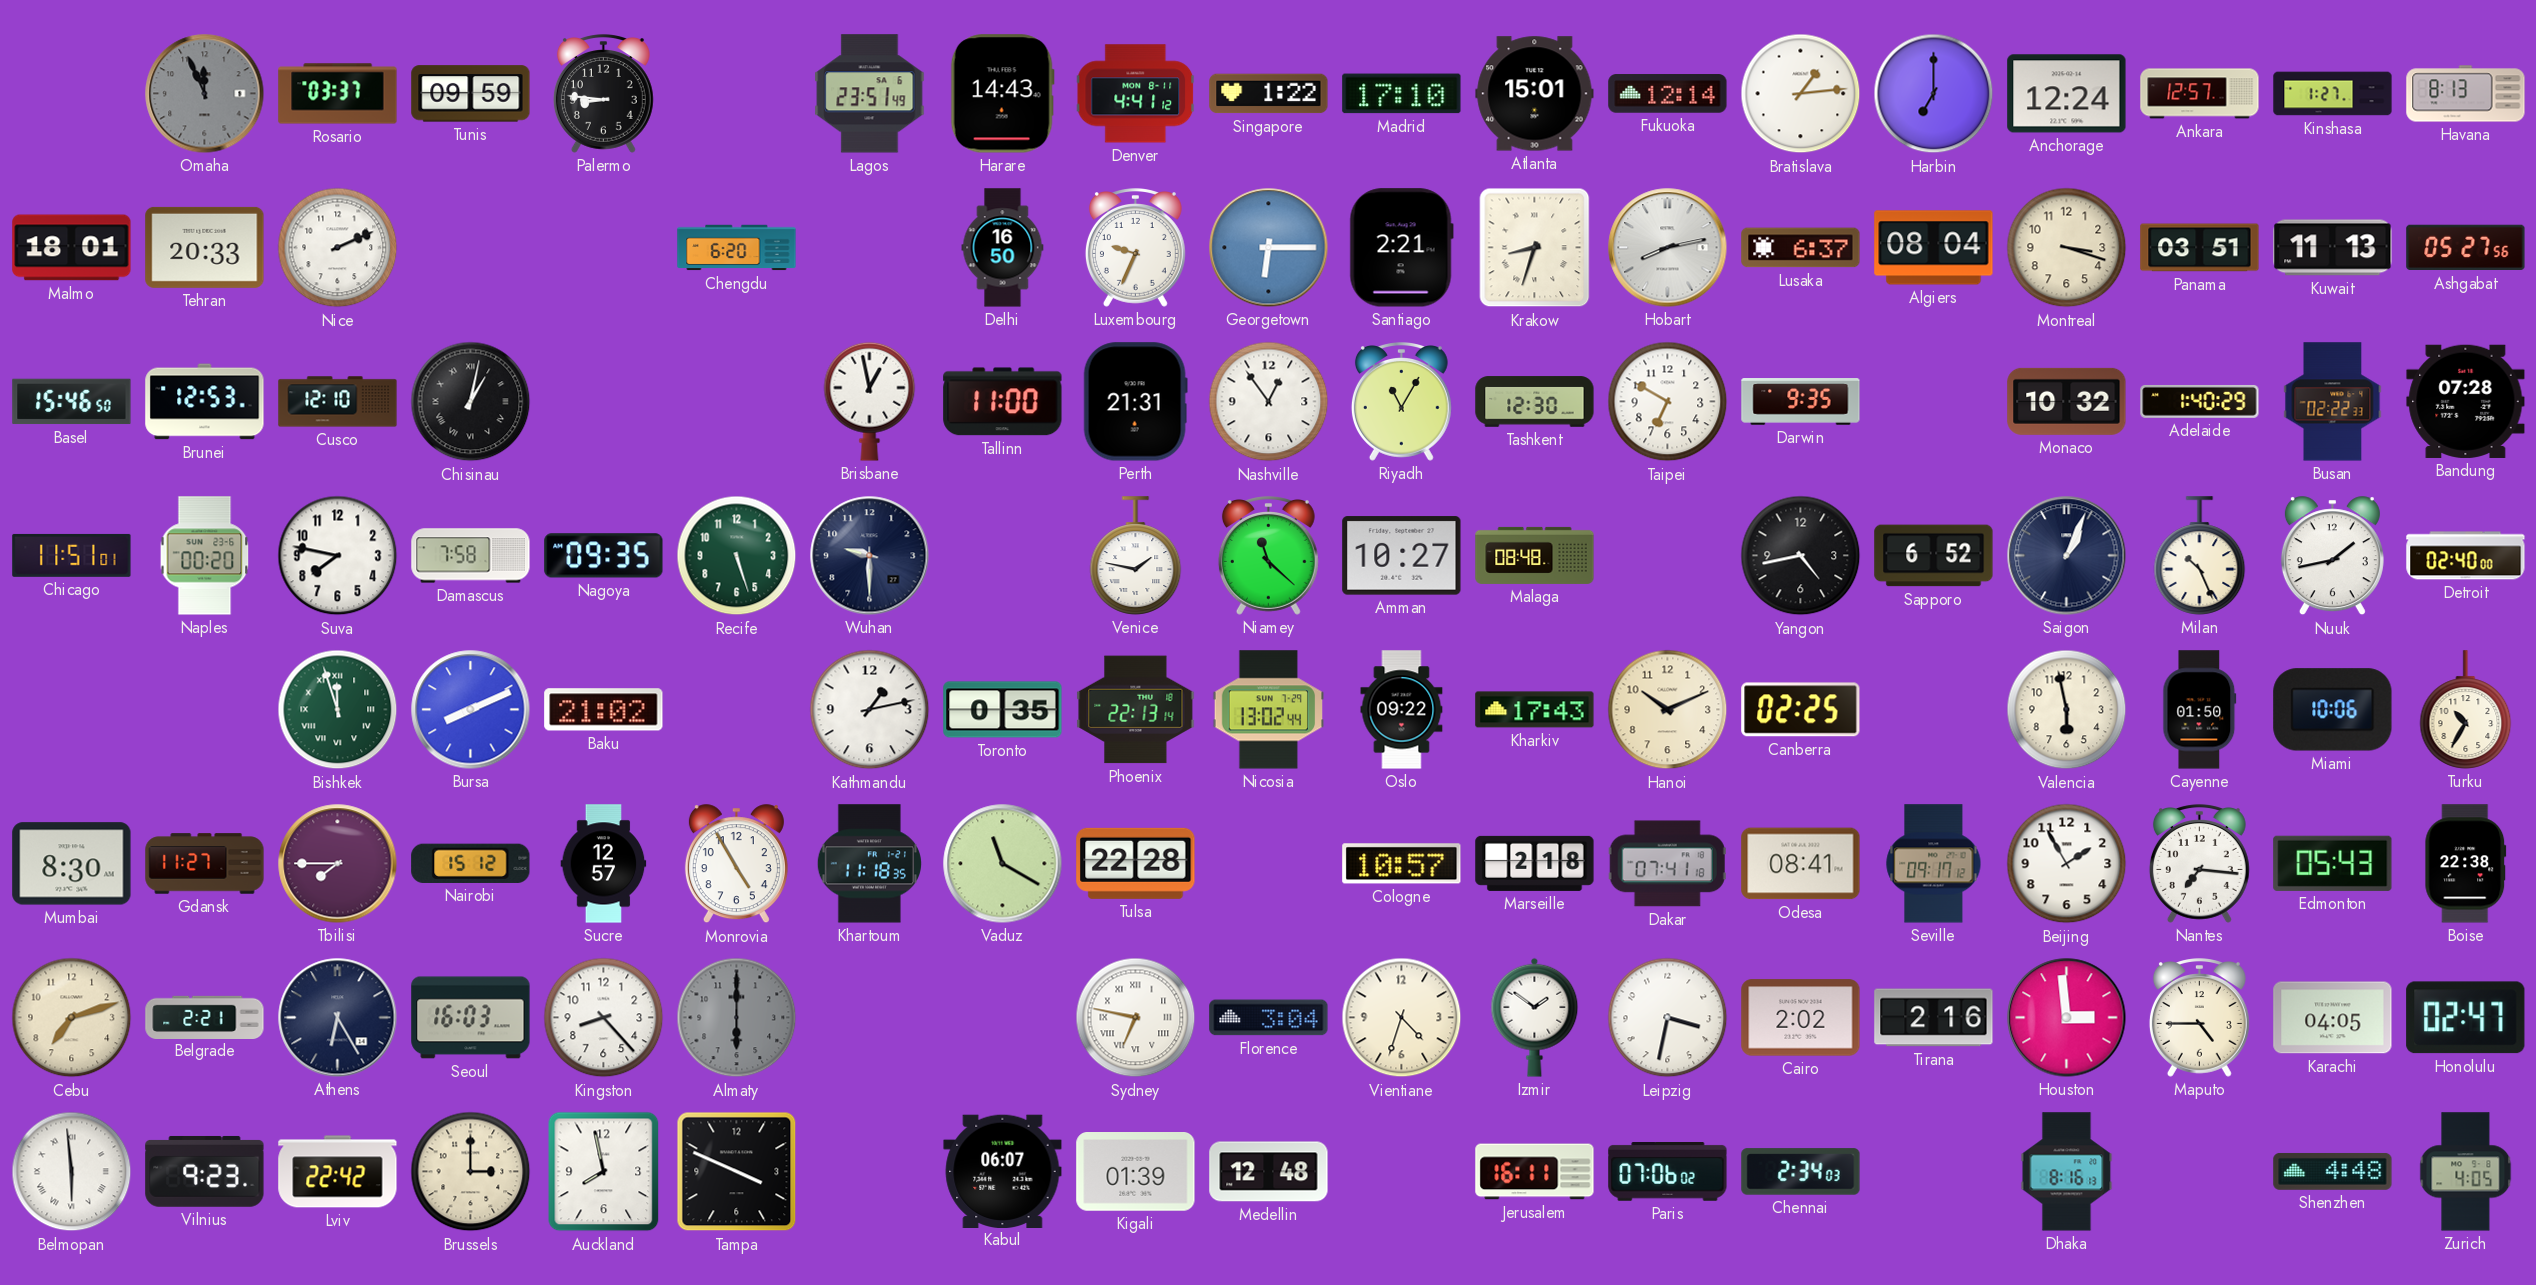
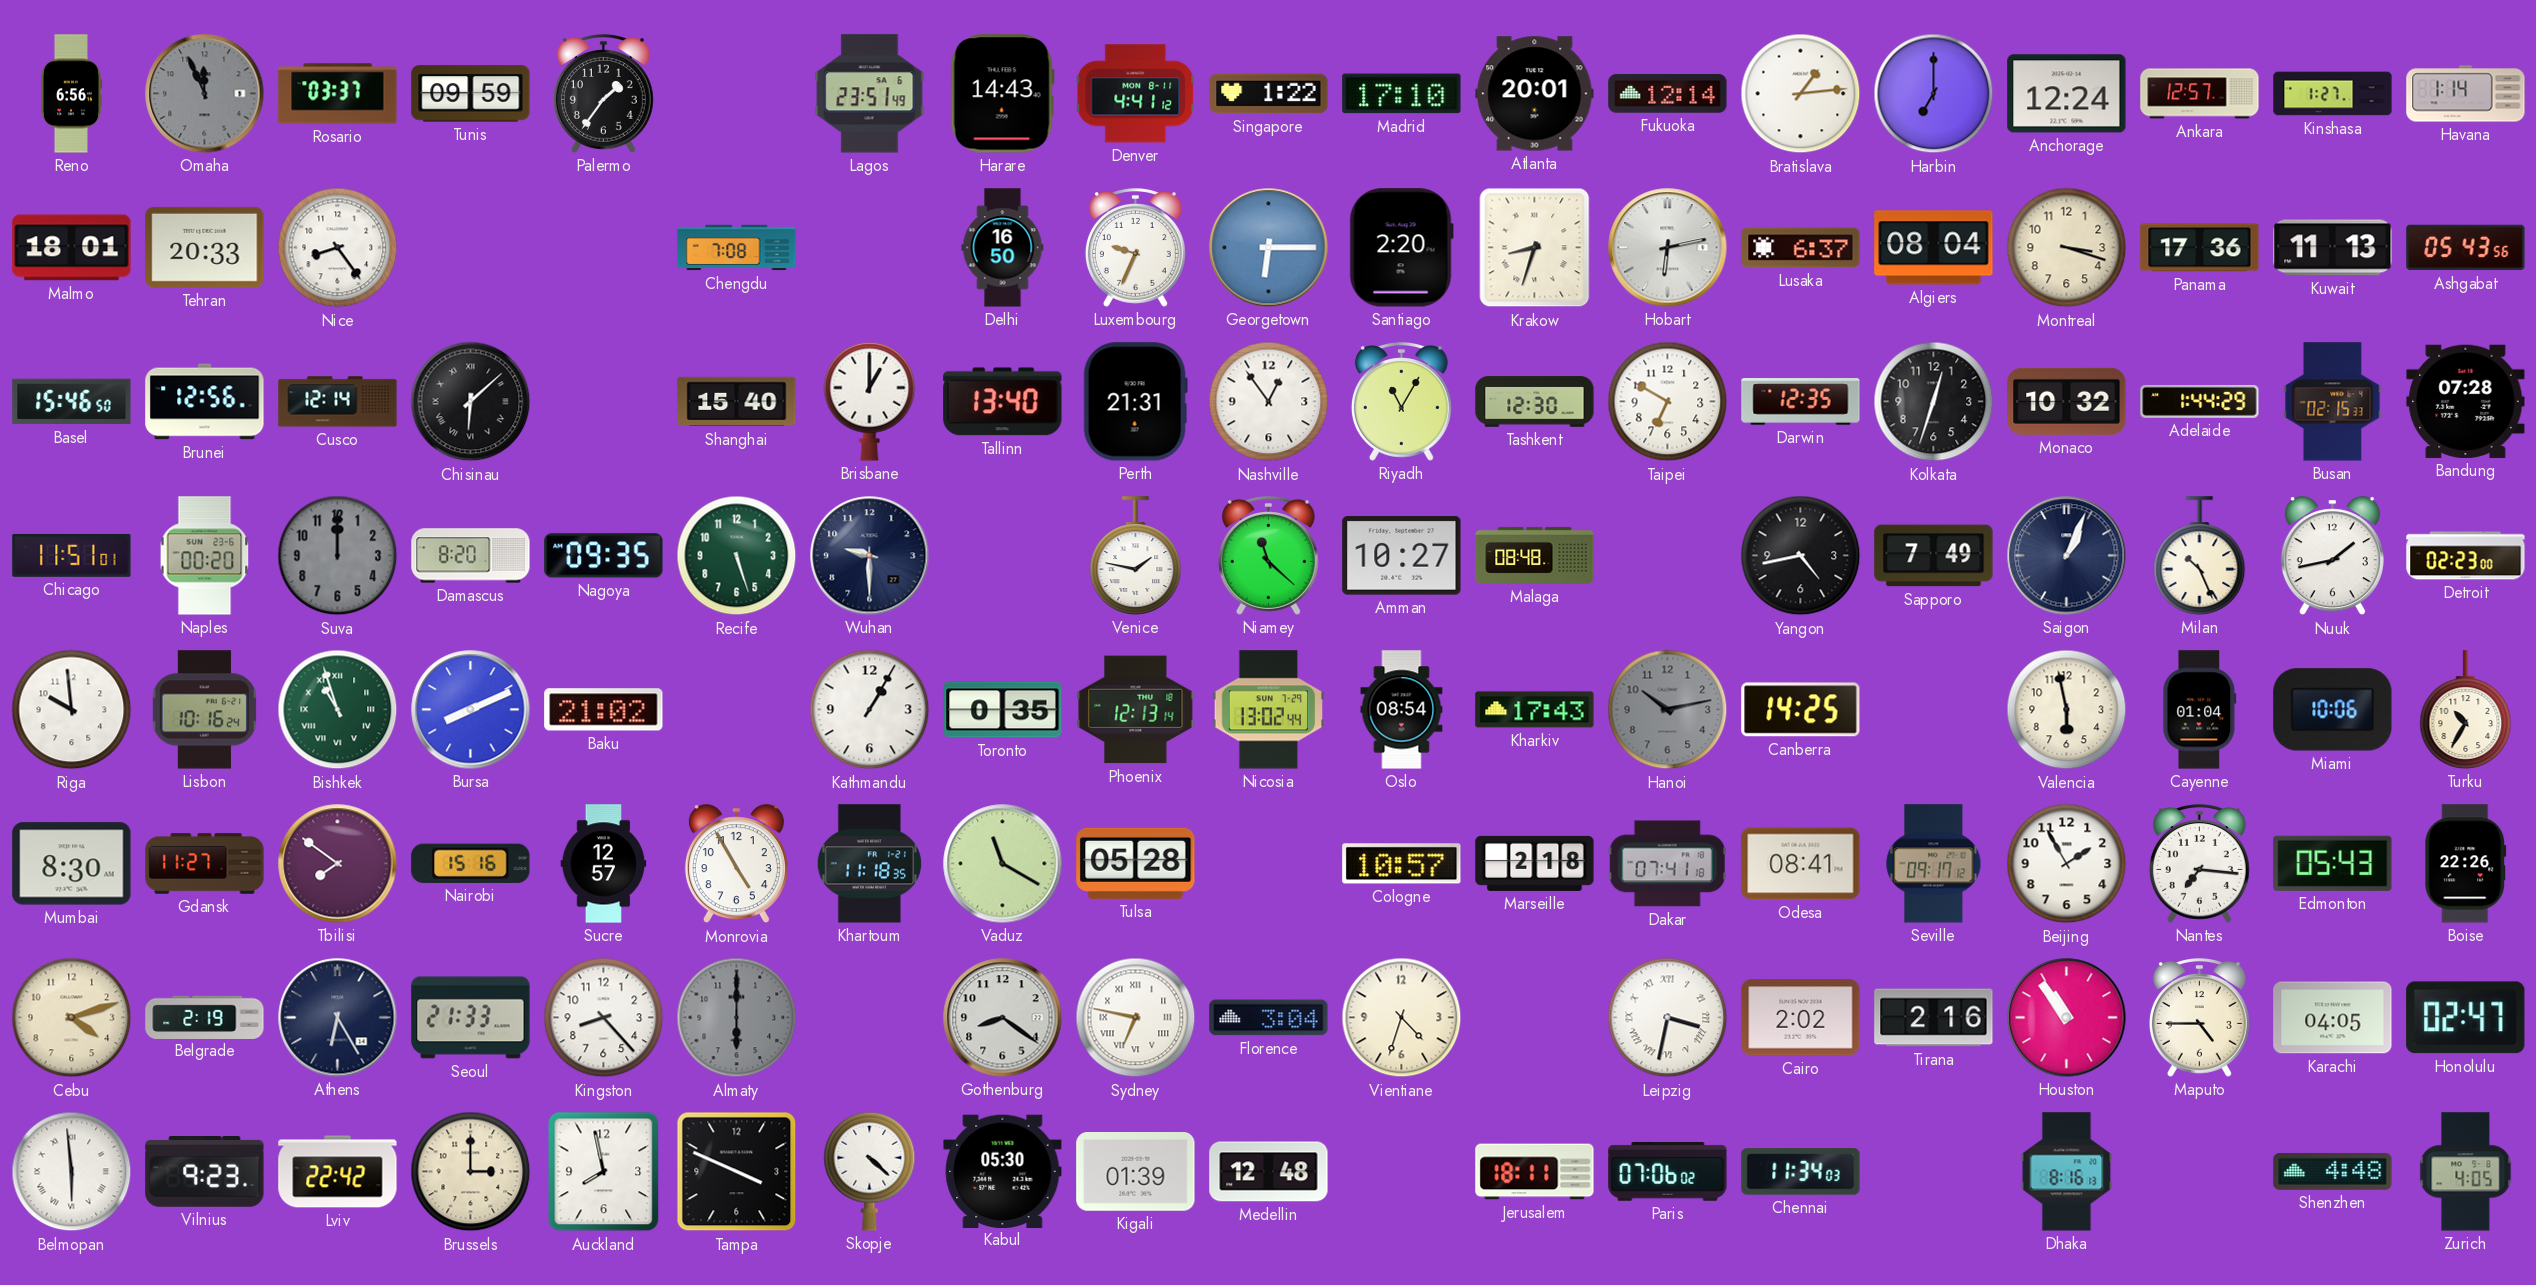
Reno: none -> 6:56 (70, 94)
Palermo: 8:46 -> 1:36 (603, 94)
Atlanta: 15:01 -> 20:01 (1535, 94)
Havana: 8:13 -> 1:14 (2466, 94)
Nice: 2:11 -> 8:24 (338, 248)
Chengdu: 6:20 -> 7:08 (737, 248)
Santiago: 2:21 -> 2:20 (1401, 248)
Hobart: 8:13 -> 6:13 (1668, 248)
Panama: 03:51 -> 17:36 (2200, 248)
Ashgabat: 05:27 -> 05:43 (2466, 248)
Brunei: 12:53 -> 12:56 (205, 402)
Cusco: 12:10 -> 12:14 (338, 402)
Chisinau: 1:02 -> 6:08 (471, 402)
Shanghai: none -> 15:40 (737, 402)
Brisbane: 12:58 -> 1:00 (870, 401)
Tallinn: 11:00 -> 13:40 (1003, 402)
Darwin: 9:35 -> 12:35 (1801, 402)
Kolkata: none -> 12:33 (1934, 402)
Adelaide: 1:40 -> 1:44 (2200, 401)
Busan: 02:22 -> 02:15 (2333, 402)
Suva: 7:47 -> 12:00 (338, 556)
Suva dial: white -> grey (338, 556)
Damascus: 7:58 -> 8:20 (471, 556)
Sapporo: 6:52 -> 7:49 (1934, 556)
Detroit: 02:40 -> 02:23 (2466, 556)
Riga: none -> 9:59 (72, 710)
Lisbon: none -> 10:16 (204, 710)
Bishkek: 11:57 -> 10:57 (338, 710)
Kathmandu: 1:13 -> 1:05 (870, 710)
Phoenix: 22:13 -> 12:13 (1136, 710)
Oslo: 09:22 -> 08:54 (1402, 710)
Hanoi: 10:11 -> 10:13 (1668, 710)
Hanoi dial: cream -> grey (1668, 710)
Canberra: 02:25 -> 14:25 (1801, 710)
Cayenne: 01:50 -> 01:04 (2200, 710)
Tbilisi: 7:45 -> 7:51 (338, 864)
Nairobi: 15:12 -> 15:16 (471, 863)
Tulsa: 22:28 -> 05:28 (1136, 863)
Boise: 22:38 -> 22:26 (2466, 864)
Cebu: 7:12 -> 4:12 (72, 1018)
Belgrade: 2:21 -> 2:19 (205, 1017)
Seoul: 16:03 -> 21:33 (471, 1018)
Gothenburg: none -> 8:21 (1003, 1018)
Izmir: 1:51 -> none (1535, 1017)
Leipzig numerals: Arabic -> Roman (1668, 1018)
Houston: 2:59 -> 10:54 (2067, 1018)
Skopje: none -> 4:22 (870, 1171)
Kabul: 06:07 -> 05:30 (1003, 1171)
Jerusalem: 16:11 -> 18:11 (1535, 1172)
Chennai: 2:34 -> 11:34 (1801, 1172)
